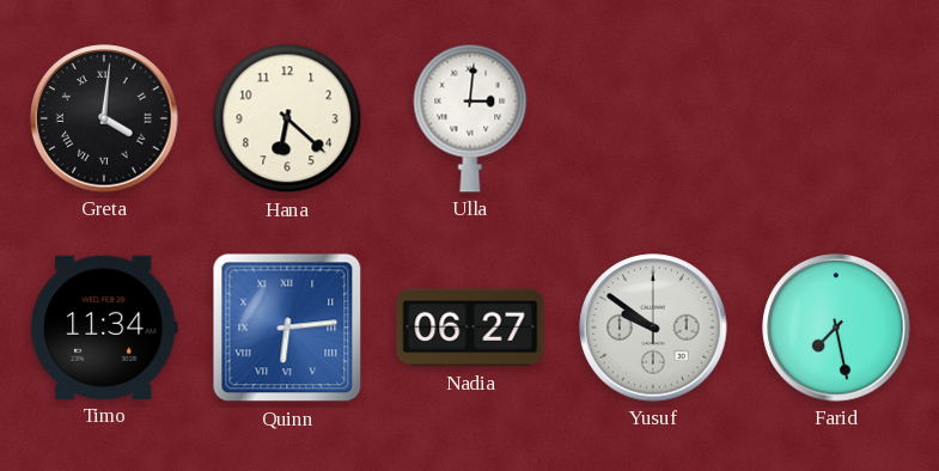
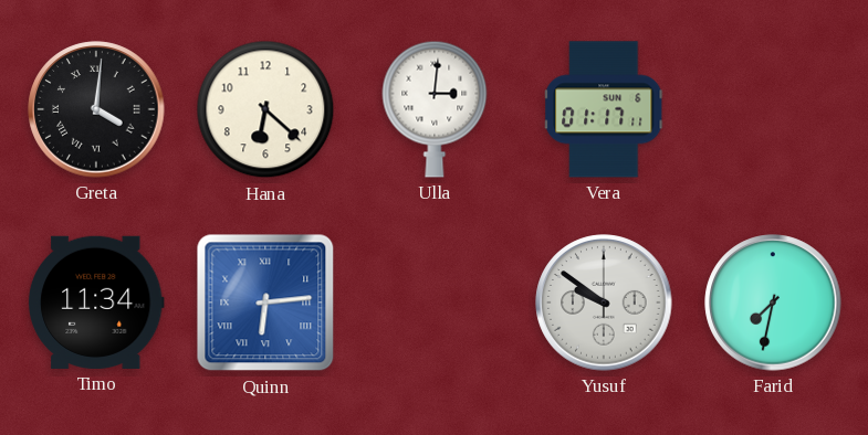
Vera: none -> 01:17 (605, 109)
Nadia: 06:27 -> none (470, 328)
Farid: 7:28 -> 7:32 (773, 303)
